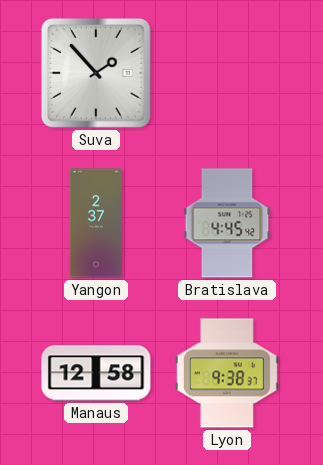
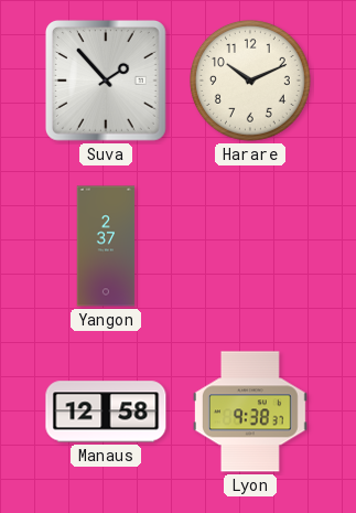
Harare: none -> 10:11 (250, 81)
Bratislava: 4:45 -> none (227, 223)
